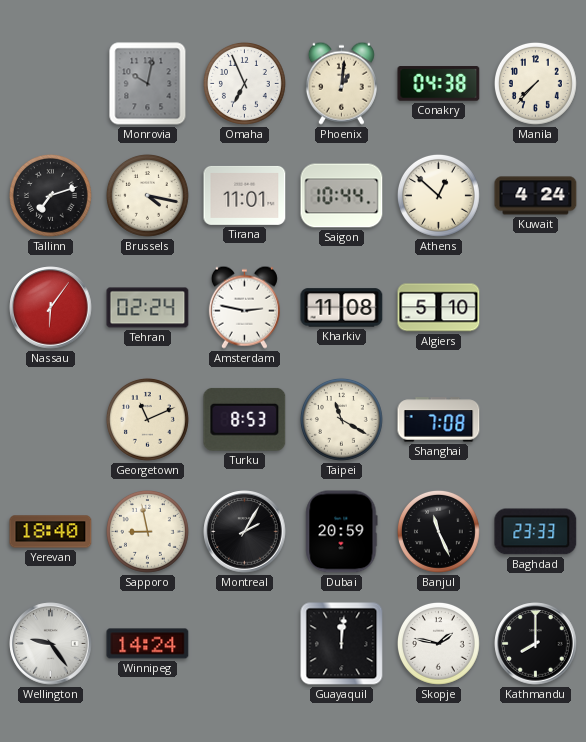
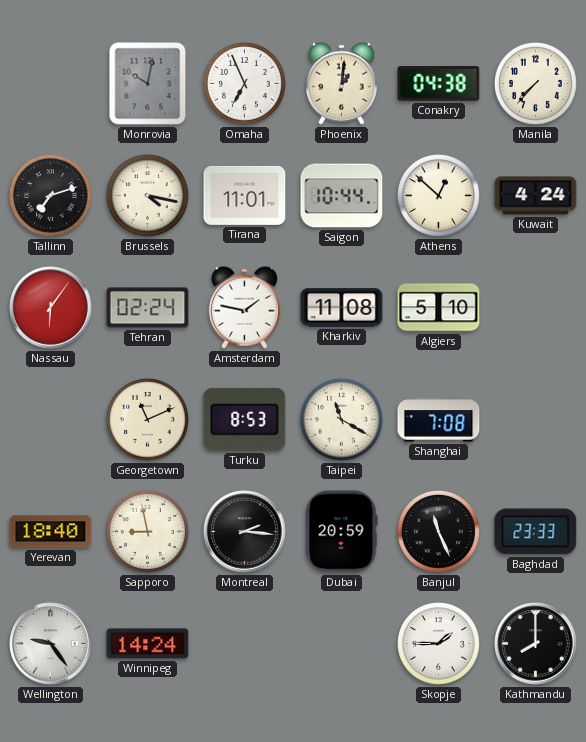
Amsterdam: 2:47 -> 1:47 (244, 307)
Montreal: 2:05 -> 2:16 (245, 532)
Guayaquil: 12:01 -> none (342, 644)
Skopje: 1:47 -> 1:45 (438, 643)
